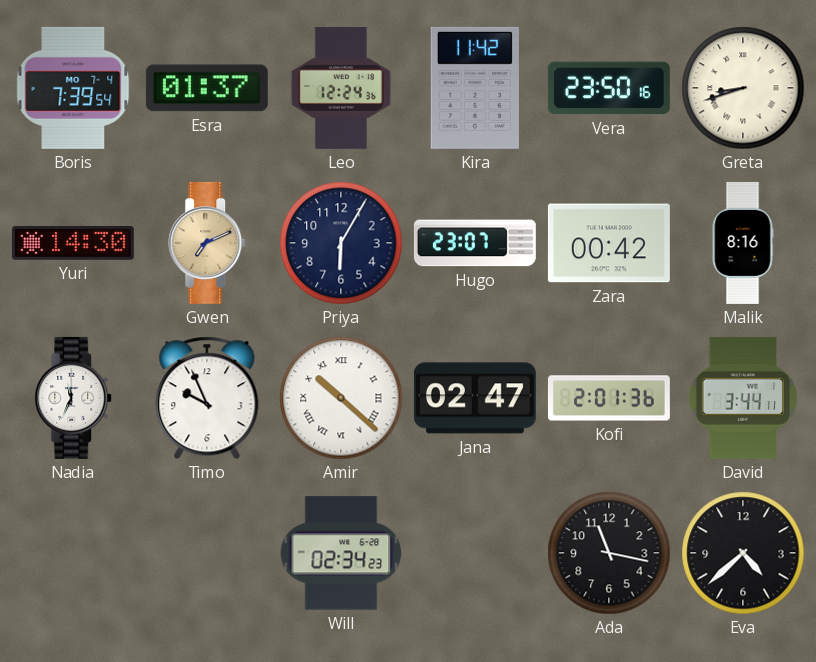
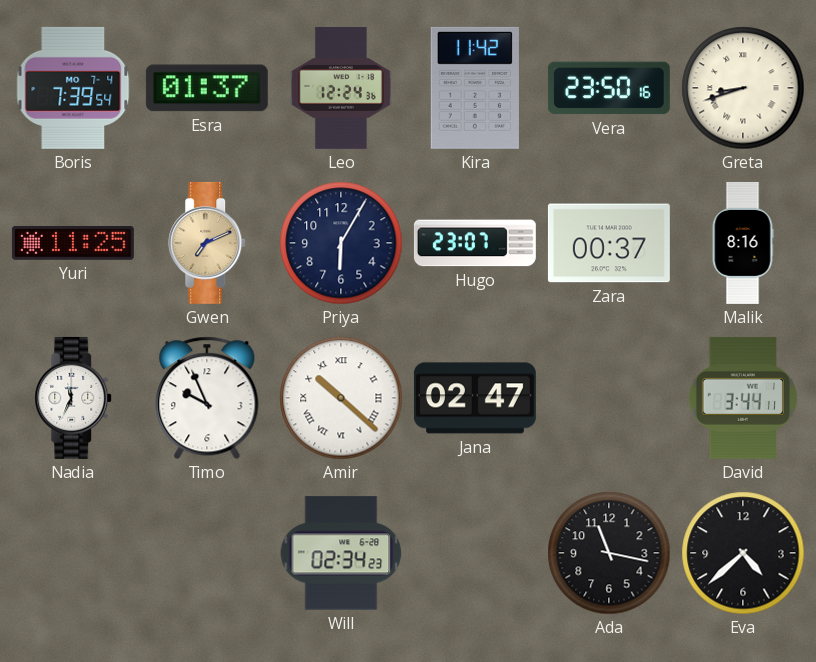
Yuri: 14:30 -> 11:25 (73, 243)
Zara: 00:42 -> 00:37 (609, 243)
Kofi: 2:01 -> none (609, 398)
